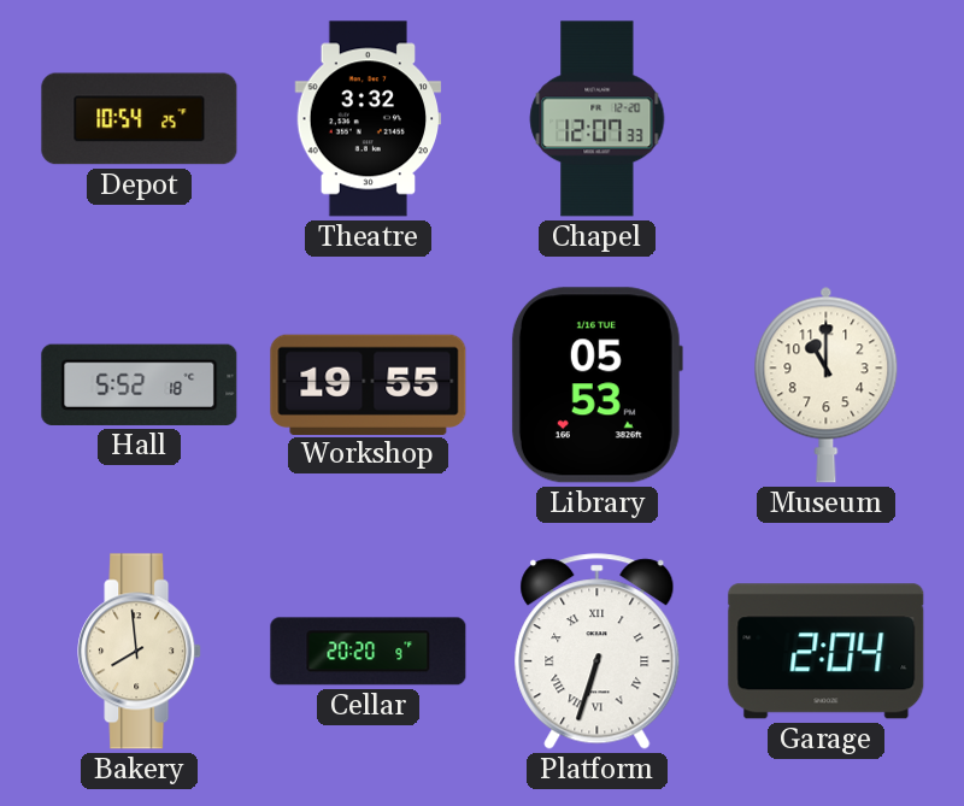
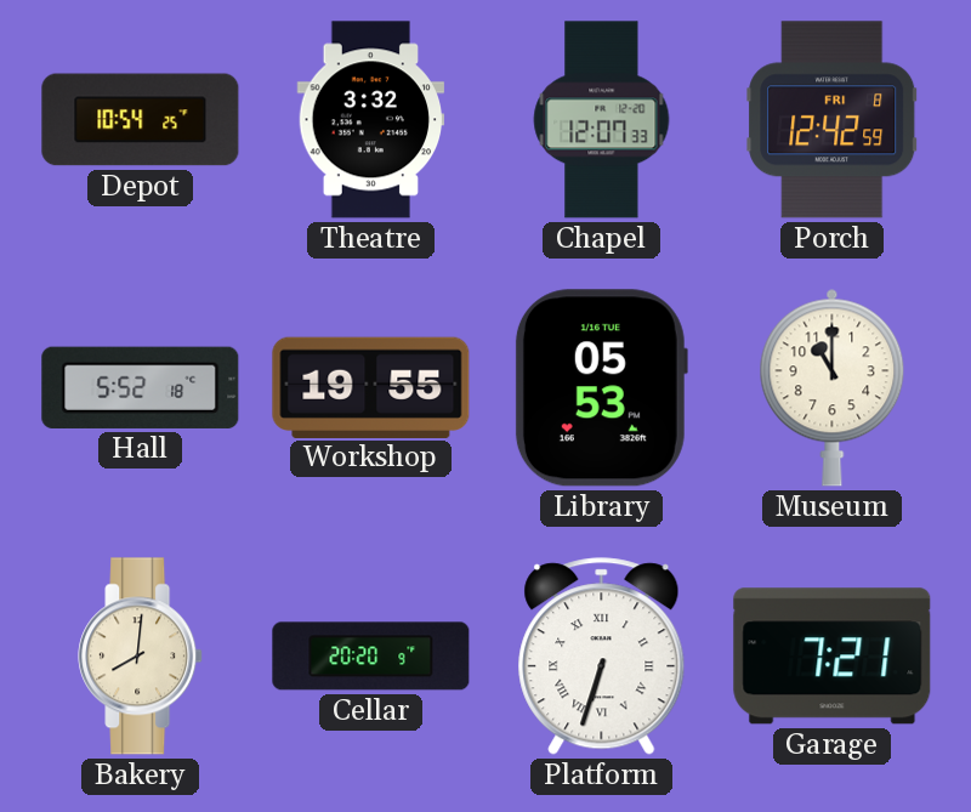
Porch: none -> 12:42 (833, 120)
Bakery: 7:59 -> 8:01 (141, 657)
Garage: 2:04 -> 7:21 (833, 657)
